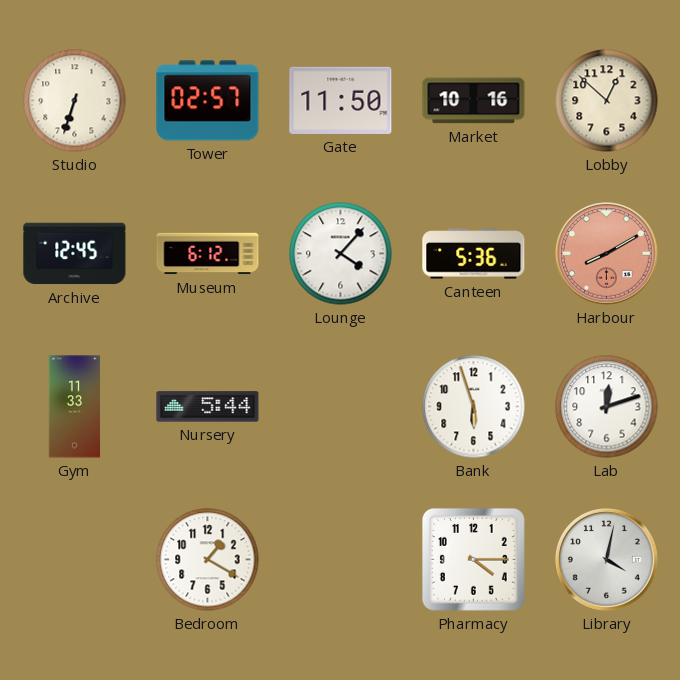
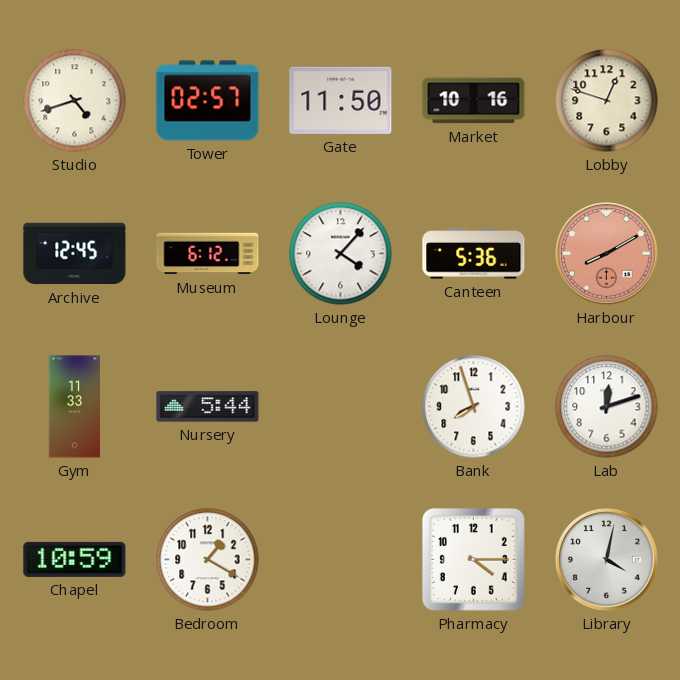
Studio: 6:33 -> 4:42 (75, 101)
Lobby: 12:52 -> 12:48 (607, 101)
Bank: 5:57 -> 7:57 (474, 407)
Chapel: none -> 10:59 (75, 559)
